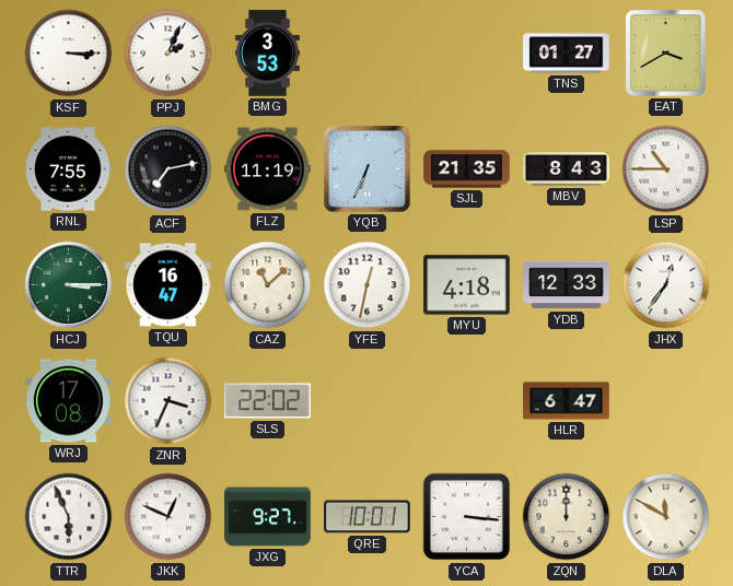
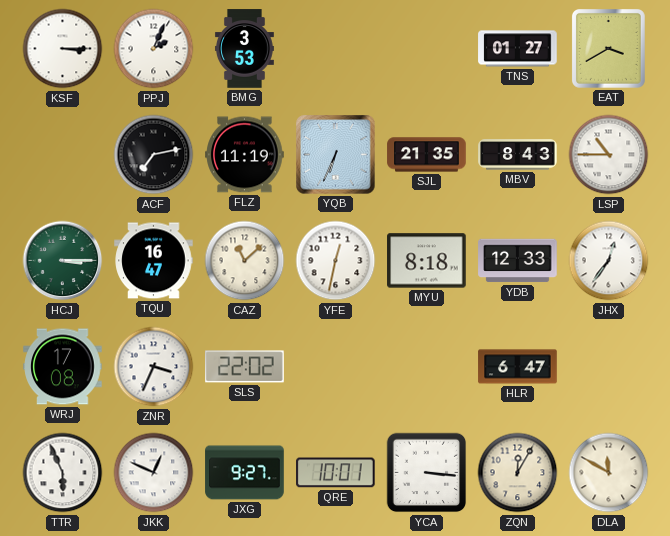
RNL: 7:55 -> none (68, 169)
MYU: 4:18 -> 8:18 (427, 261)
ZQN: 12:00 -> 12:05 (518, 473)
